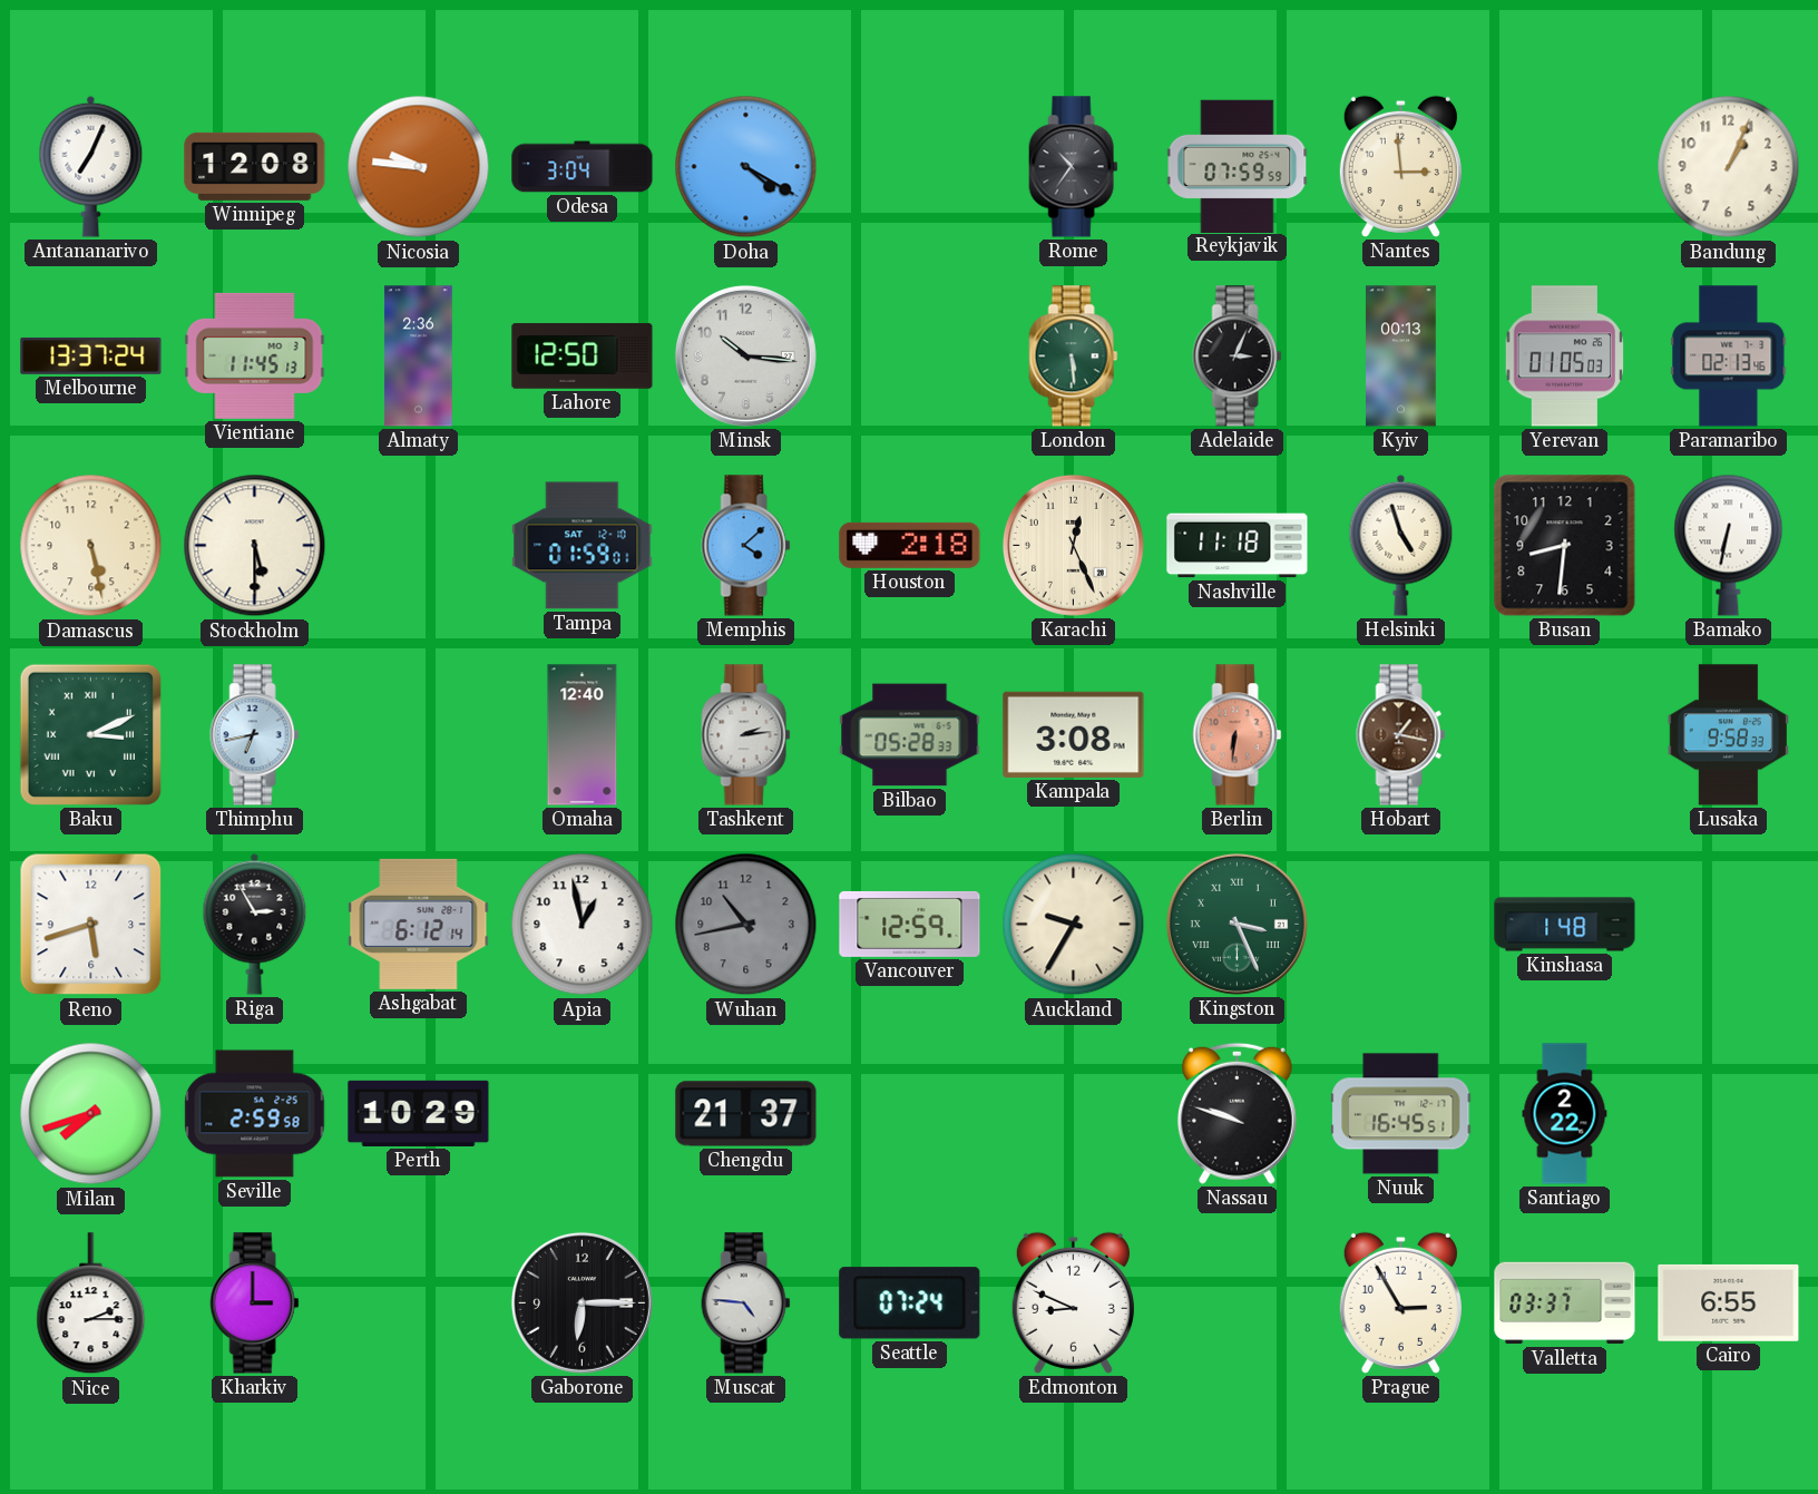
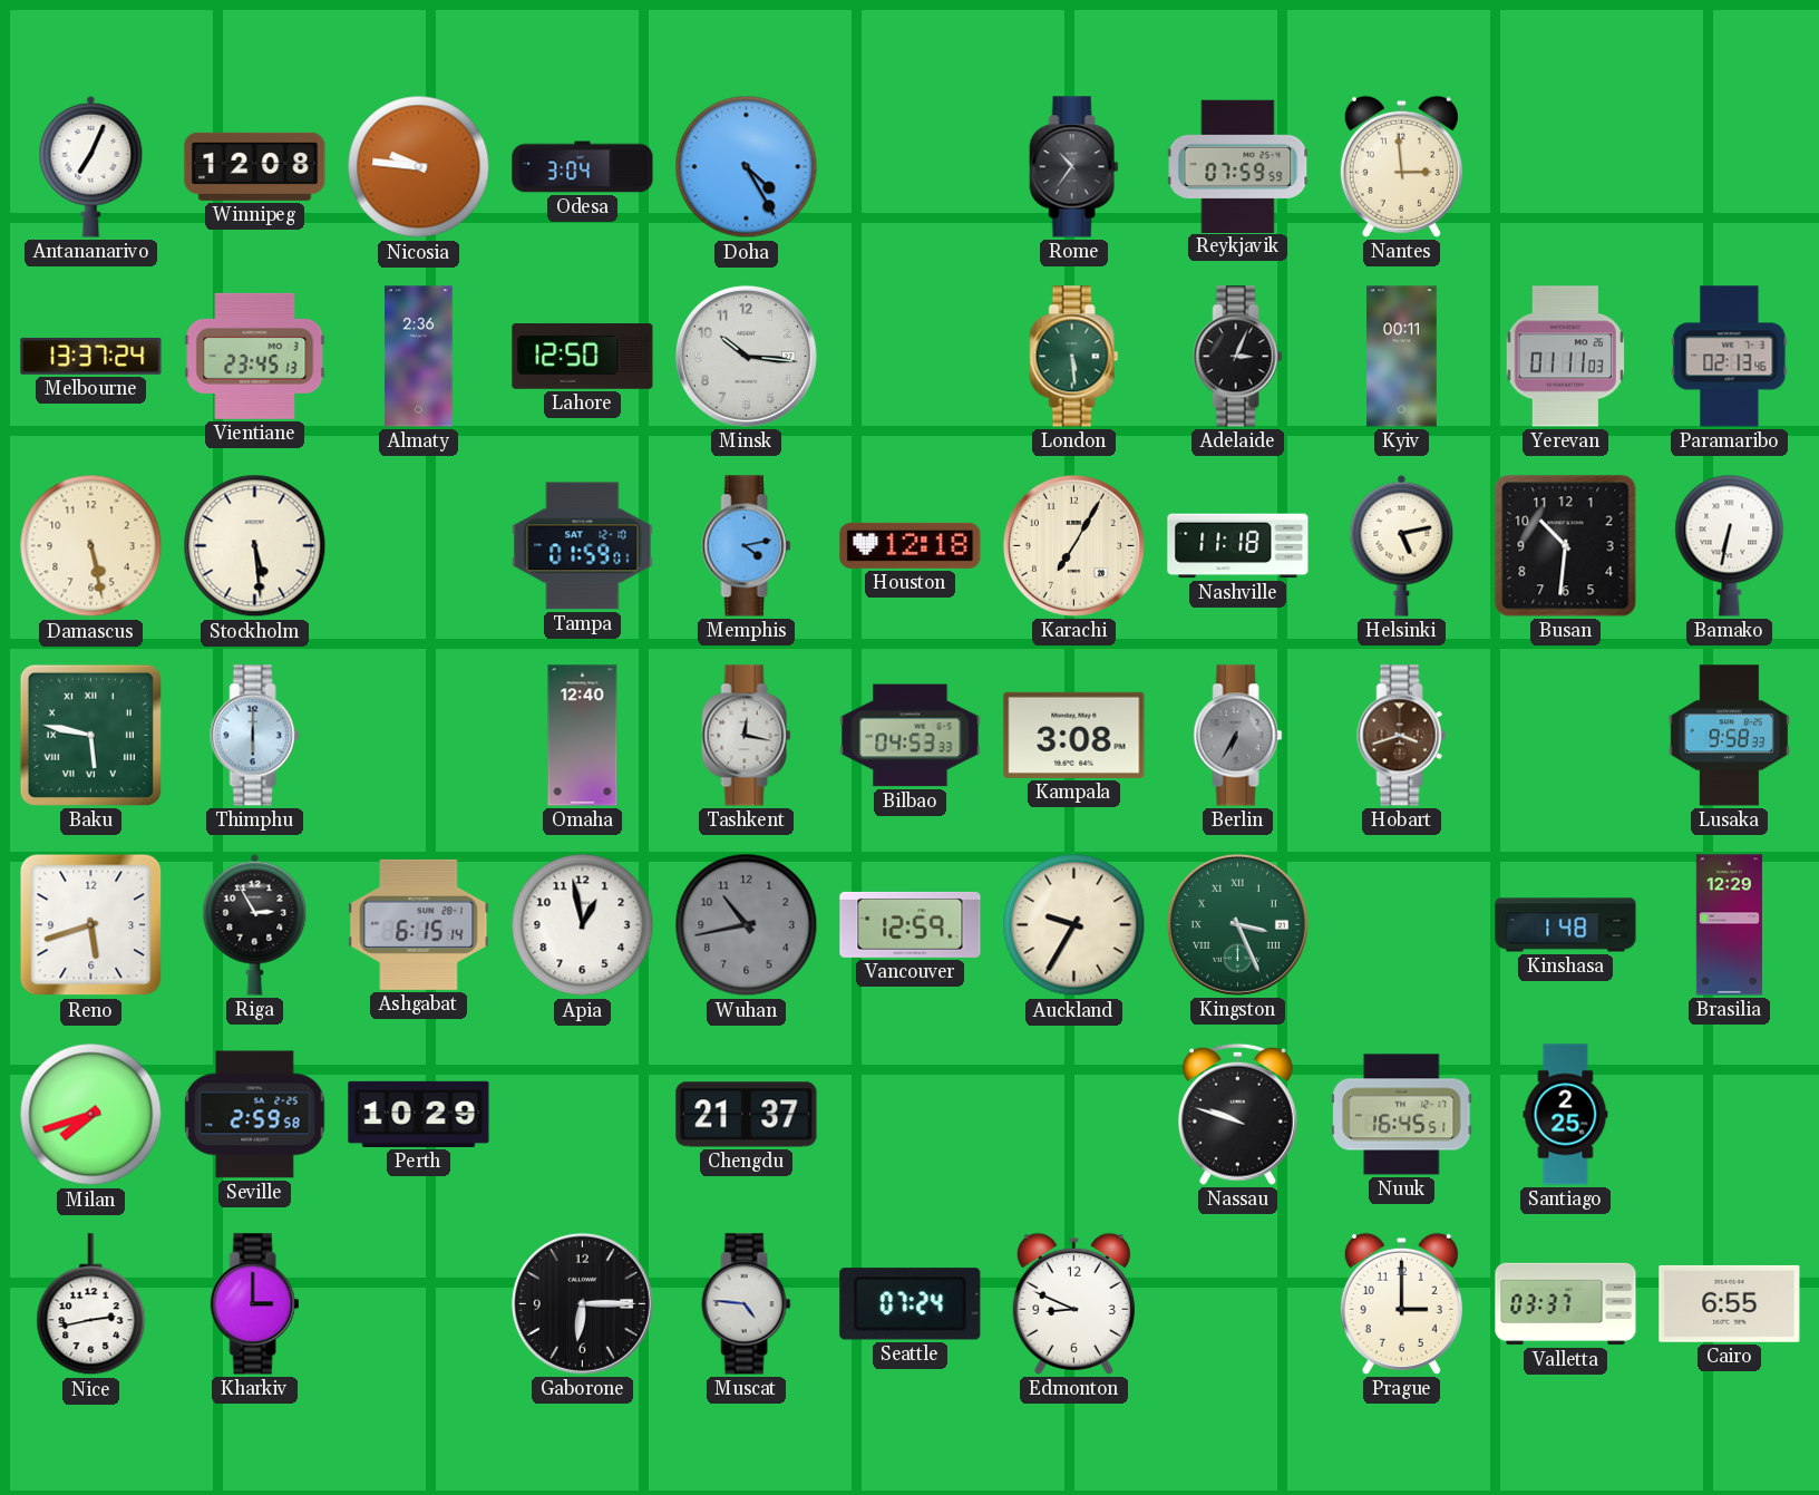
Doha: 4:20 -> 4:25 (747, 167)
Bandung: 1:04 -> none (1729, 167)
Vientiane: 11:45 -> 23:45 (255, 356)
Kyiv: 00:13 -> 00:11 (1402, 357)
Yerevan: 01:05 -> 01:11 (1566, 357)
Stockholm: 5:30 -> 5:29 (255, 546)
Memphis: 4:08 -> 4:13 (747, 546)
Houston: 2:18 -> 12:18 (911, 545)
Karachi: 12:26 -> 7:05 (1073, 545)
Helsinki: 4:57 -> 5:13 (1402, 545)
Busan: 8:31 -> 10:31 (1566, 546)
Baku: 3:11 -> 5:47 (90, 735)
Thimphu: 6:43 -> 6:00 (255, 736)
Tashkent: 2:14 -> 12:17 (747, 736)
Bilbao: 05:28 -> 04:53 (911, 736)
Berlin: 6:31 -> 6:35 (1238, 736)
Berlin dial: salmon -> grey (1238, 736)
Hobart: 1:17 -> 3:42 (1402, 736)
Ashgabat: 6:12 -> 6:15 (419, 924)
Brasilia: none -> 12:29 (1729, 925)
Santiago: 2:22 -> 2:25 (1566, 1115)
Nice: 2:15 -> 2:43 (91, 1304)
Prague: 2:55 -> 3:00 (1401, 1303)
